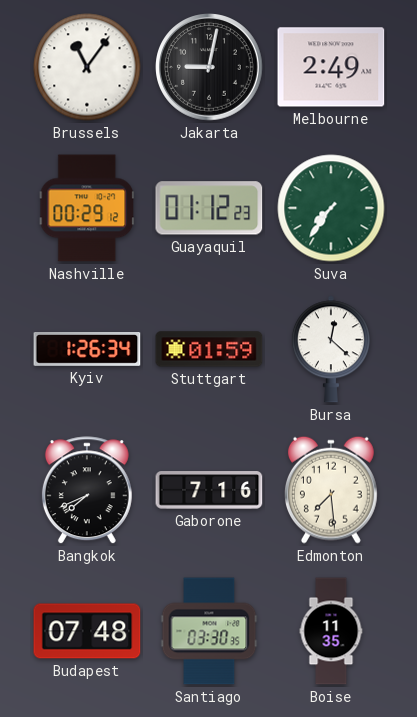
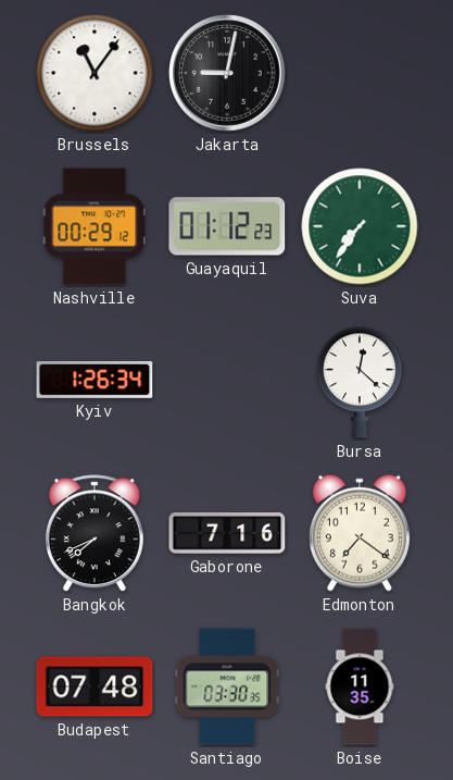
Melbourne: 2:49 -> none (331, 67)
Stuttgart: 01:59 -> none (209, 349)
Edmonton: 7:29 -> 7:21 (360, 533)
